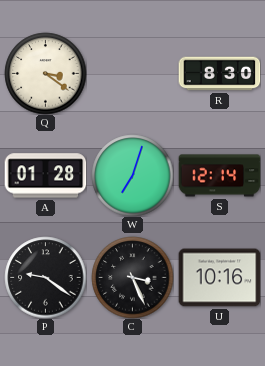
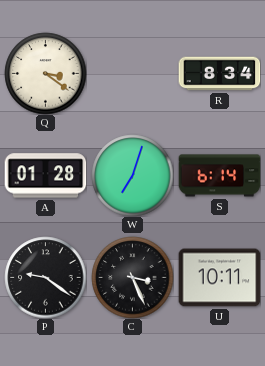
R: 8:30 -> 8:34 (219, 74)
S: 12:14 -> 6:14 (219, 176)
U: 10:16 -> 10:11 (219, 278)
